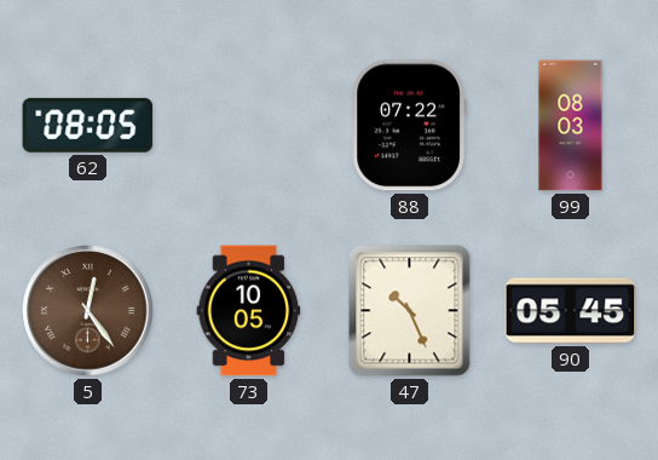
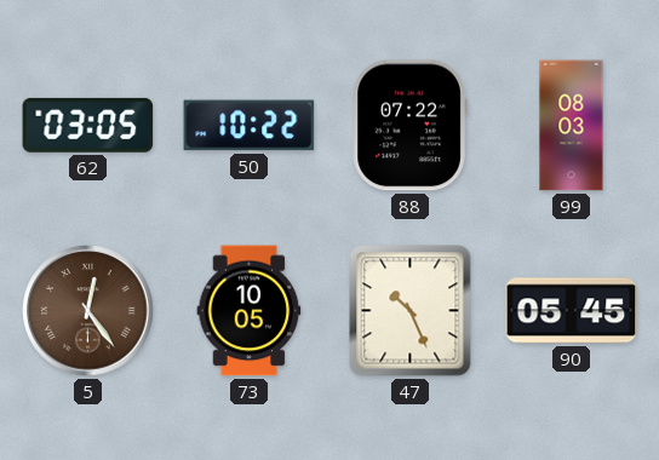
62: 08:05 -> 03:05 (88, 125)
50: none -> 10:22 (250, 126)
